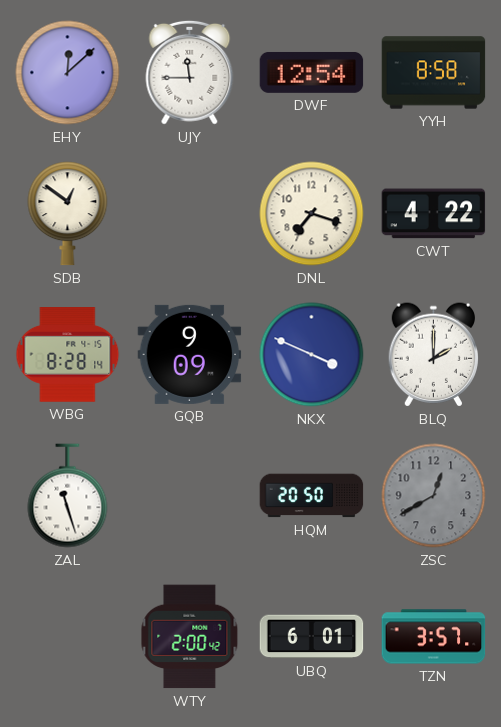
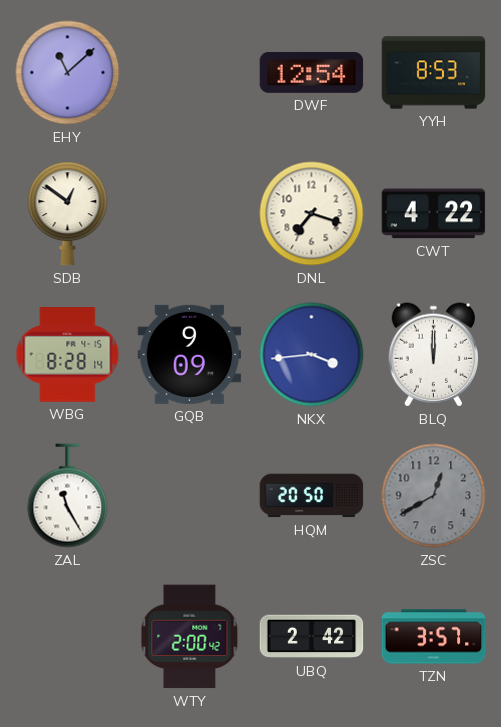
EHY: 12:08 -> 11:08 (68, 73)
UJY: 11:45 -> none (190, 72)
YYH: 8:58 -> 8:53 (434, 73)
NKX: 3:49 -> 3:44 (312, 355)
BLQ: 2:00 -> 12:00 (433, 355)
ZAL: 11:27 -> 11:25 (68, 496)
UBQ: 6:01 -> 2:42 (312, 637)
